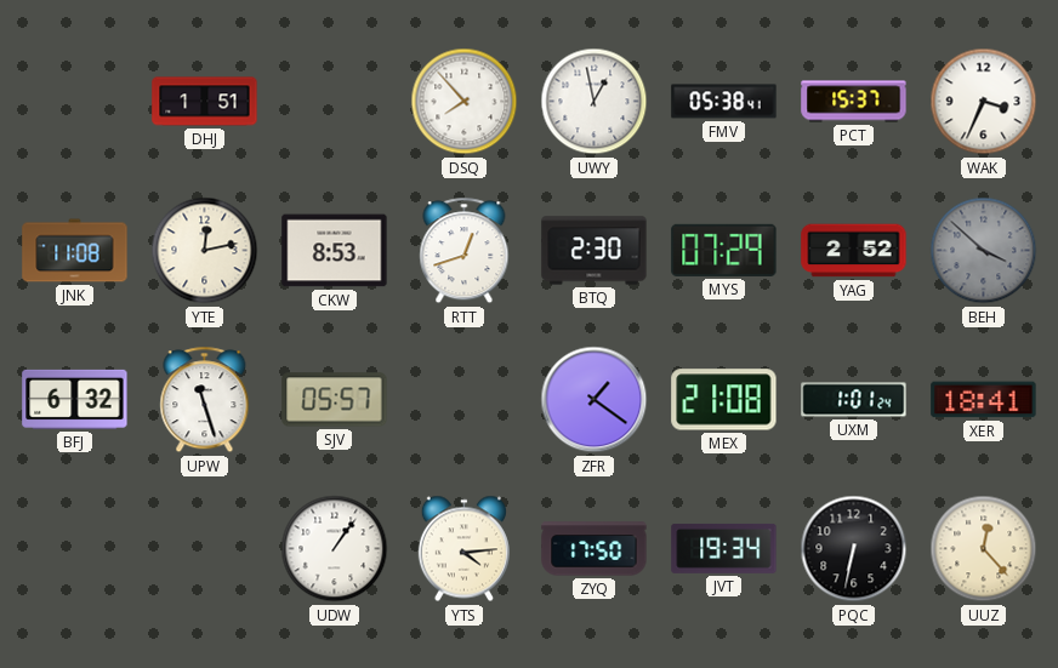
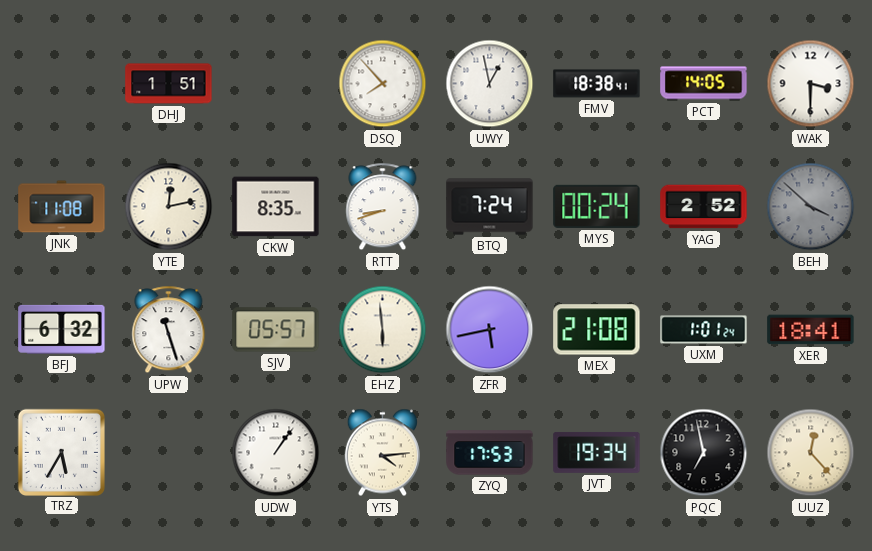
FMV: 05:38 -> 18:38 (597, 84)
PCT: 15:37 -> 14:05 (704, 84)
WAK: 3:34 -> 3:30 (811, 84)
CKW: 8:53 -> 8:35 (276, 207)
RTT: 12:42 -> 8:42 (383, 207)
BTQ: 2:30 -> 7:24 (490, 207)
MYS: 07:29 -> 00:24 (597, 206)
EHZ: none -> 5:59 (383, 330)
ZFR: 1:21 -> 5:43 (490, 330)
TRZ: none -> 5:35 (61, 452)
ZYQ: 17:50 -> 17:53 (490, 453)
PQC: 6:32 -> 6:58 (704, 453)
